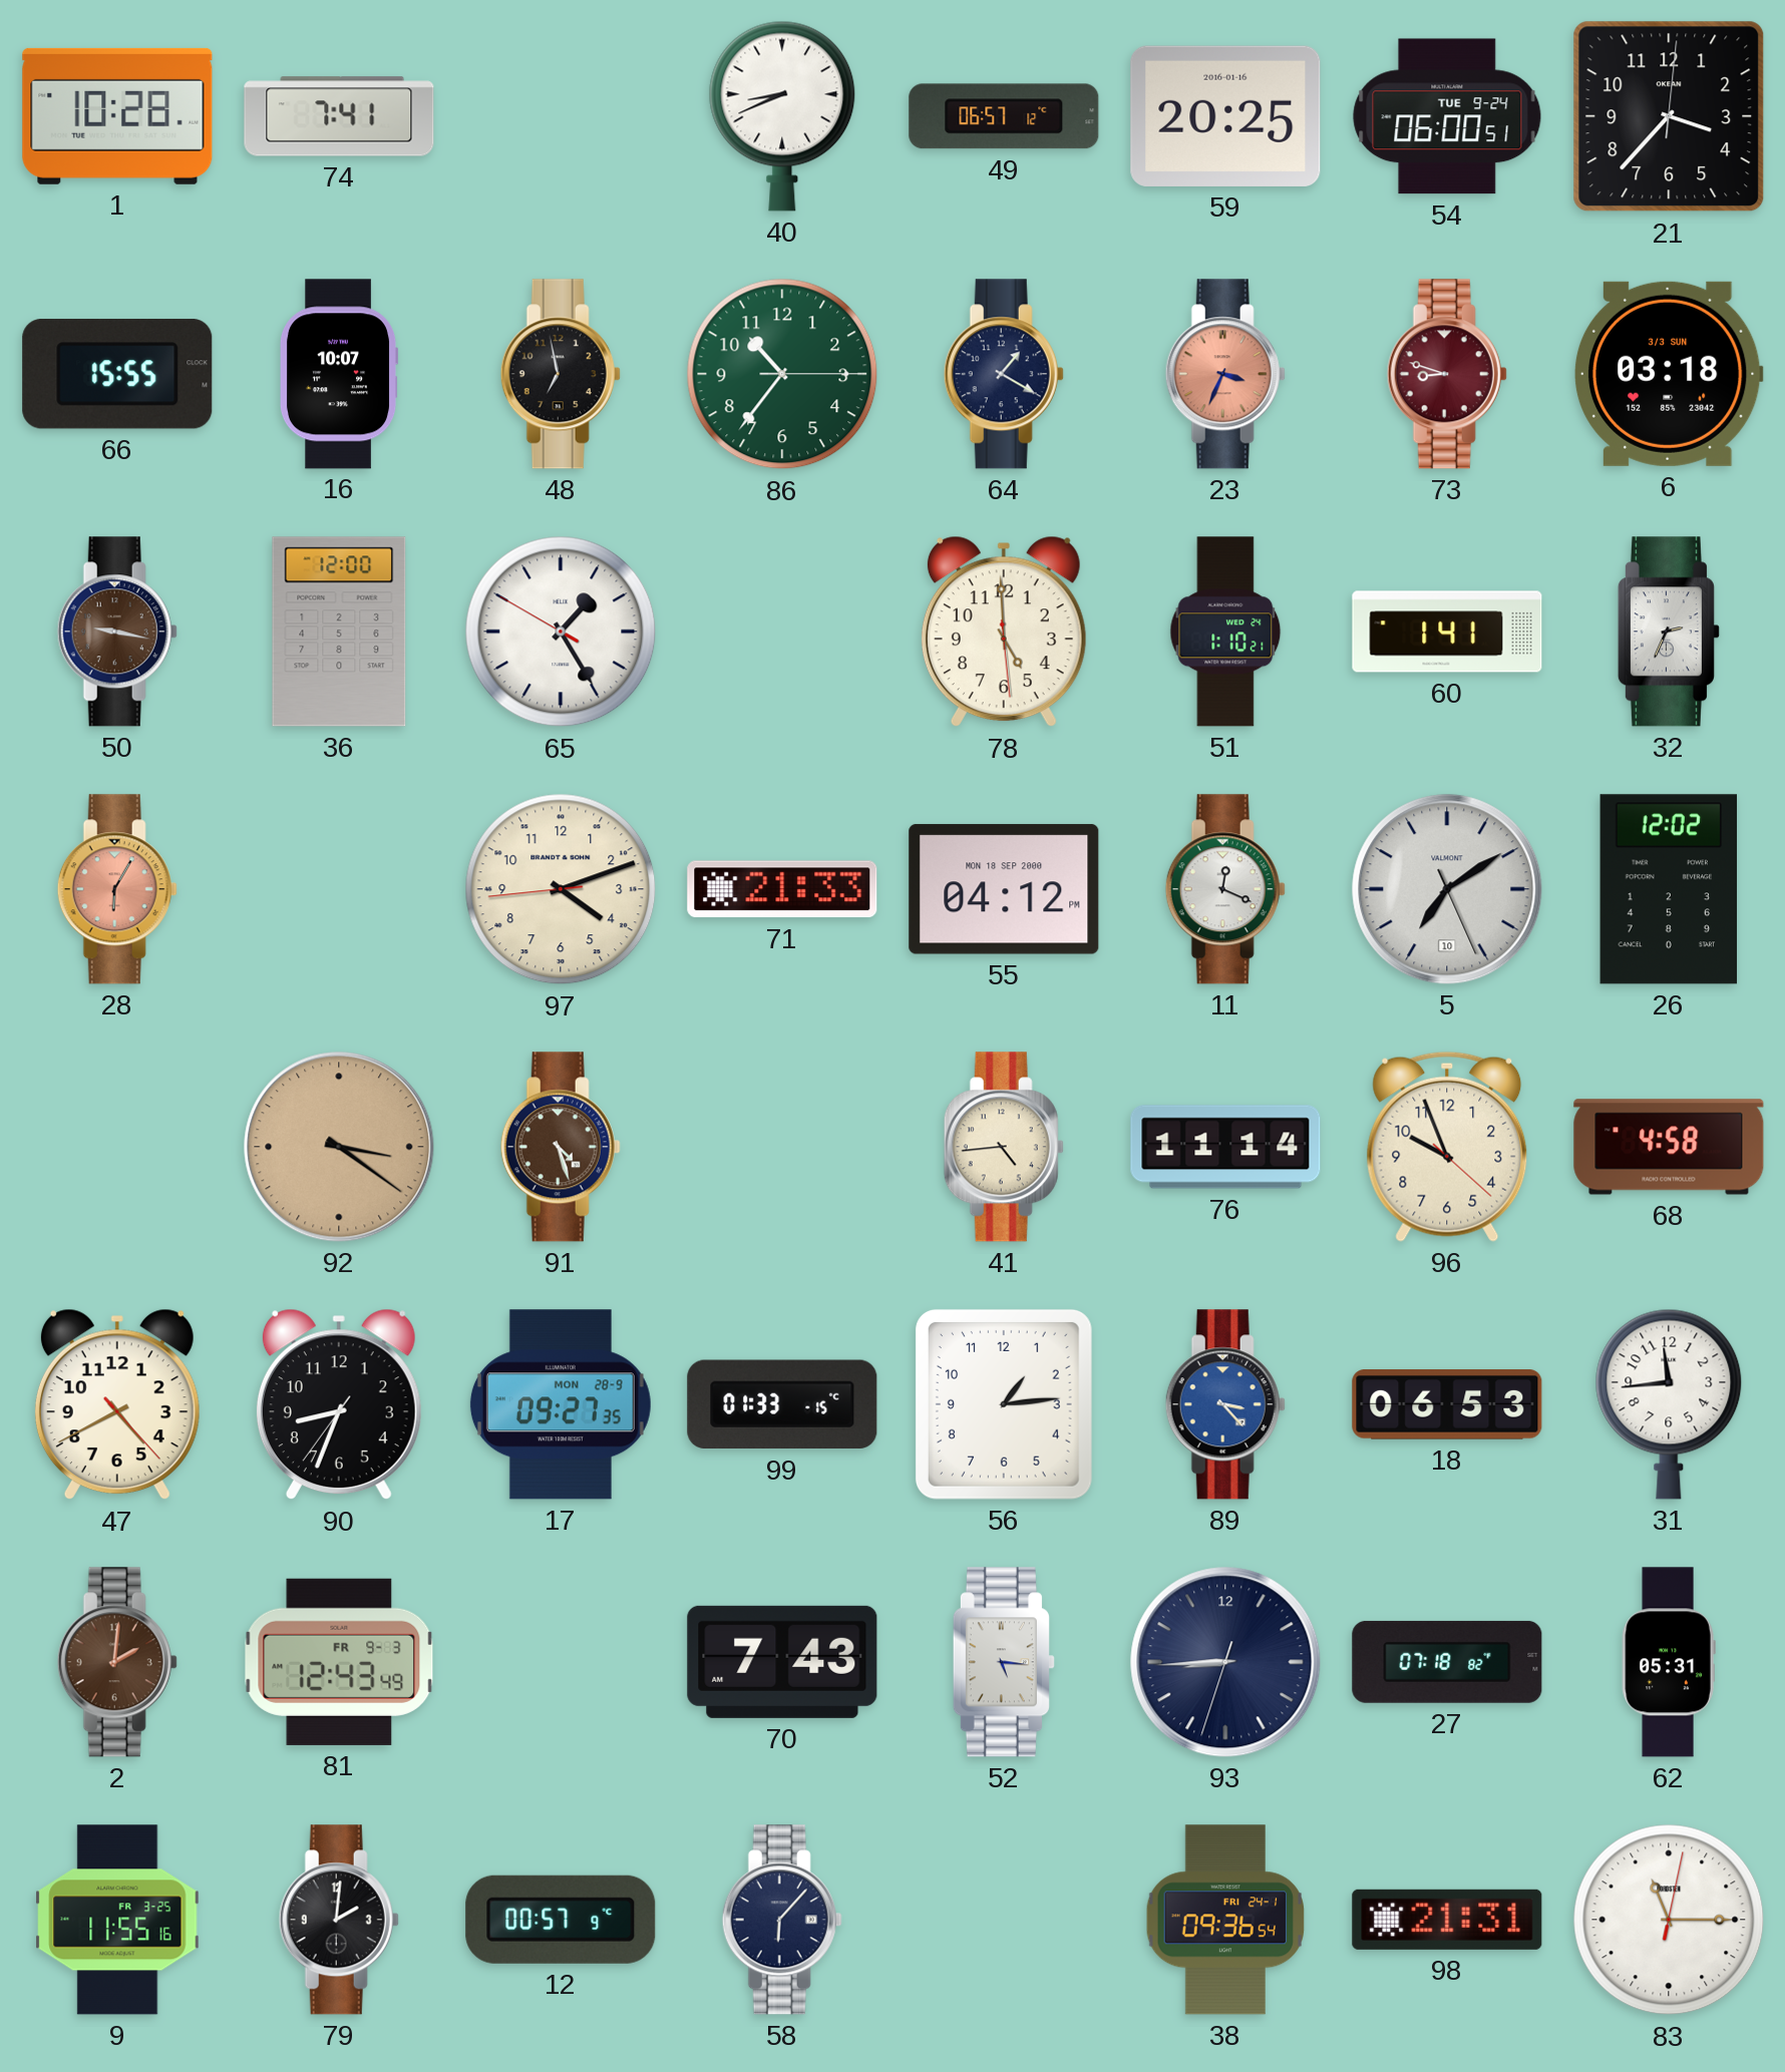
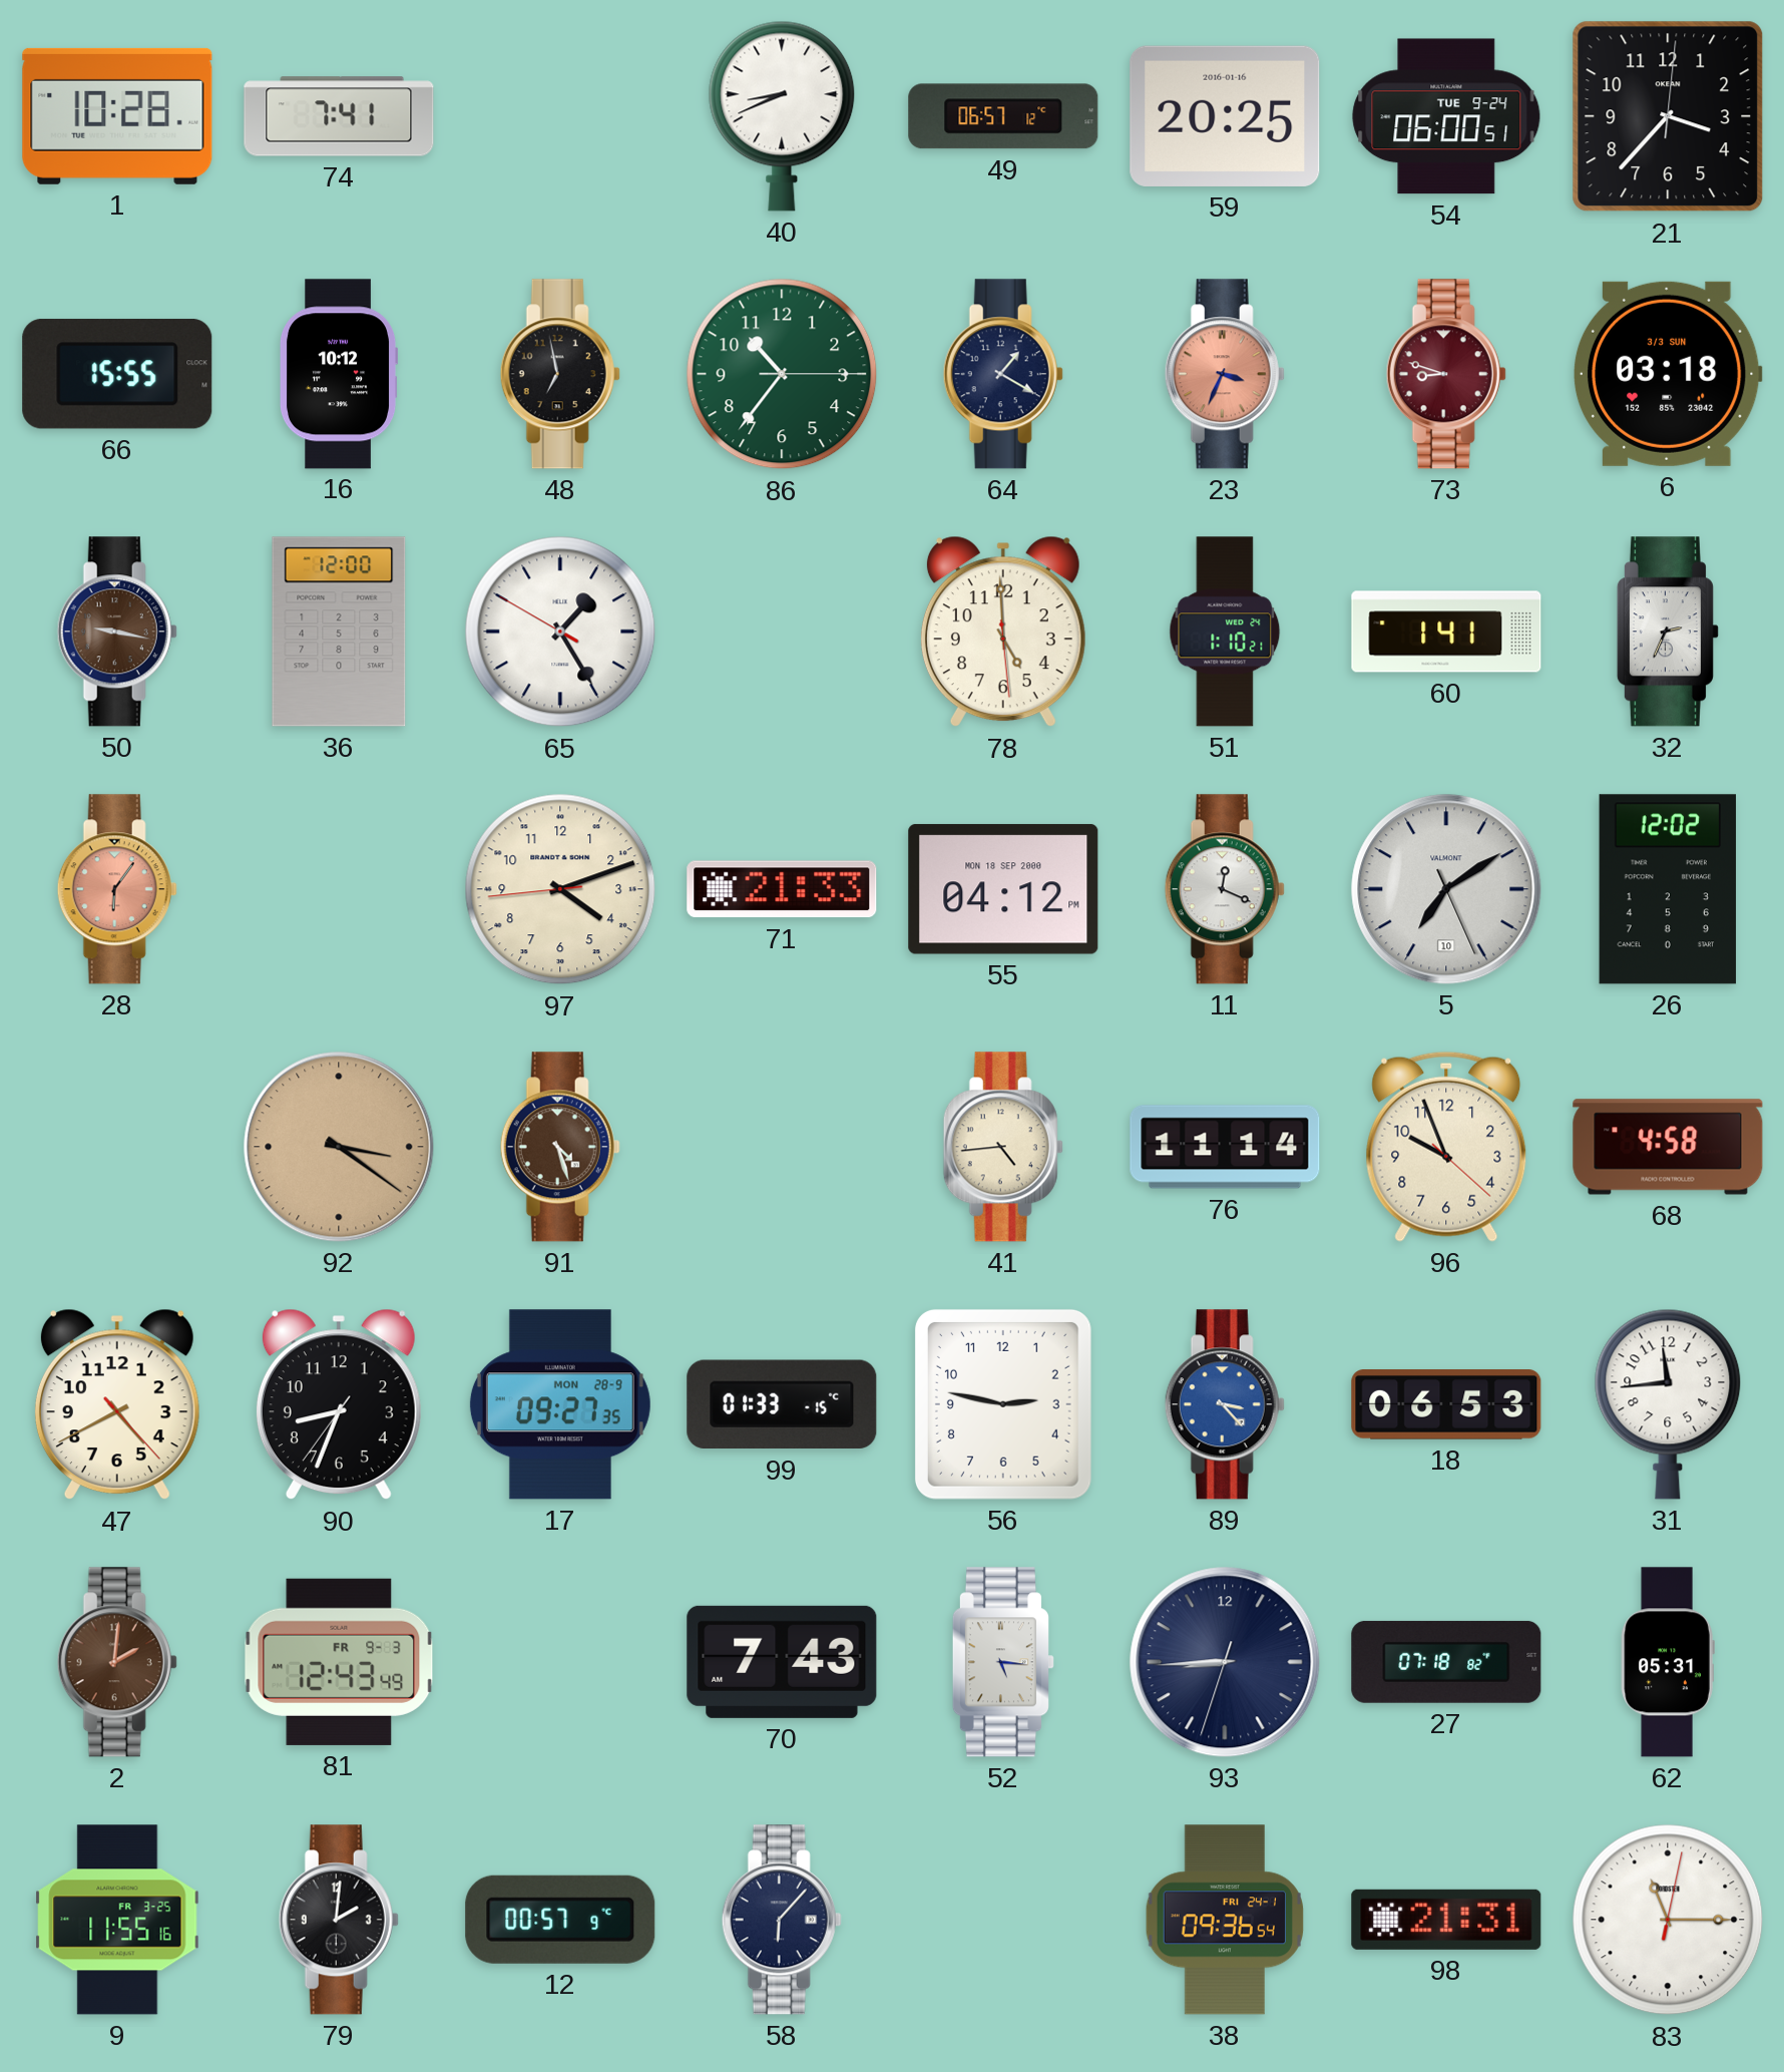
16: 10:07 -> 10:12 (339, 374)
28: 6:05 -> 6:06 (117, 889)
56: 1:14 -> 2:47 (1003, 1404)
